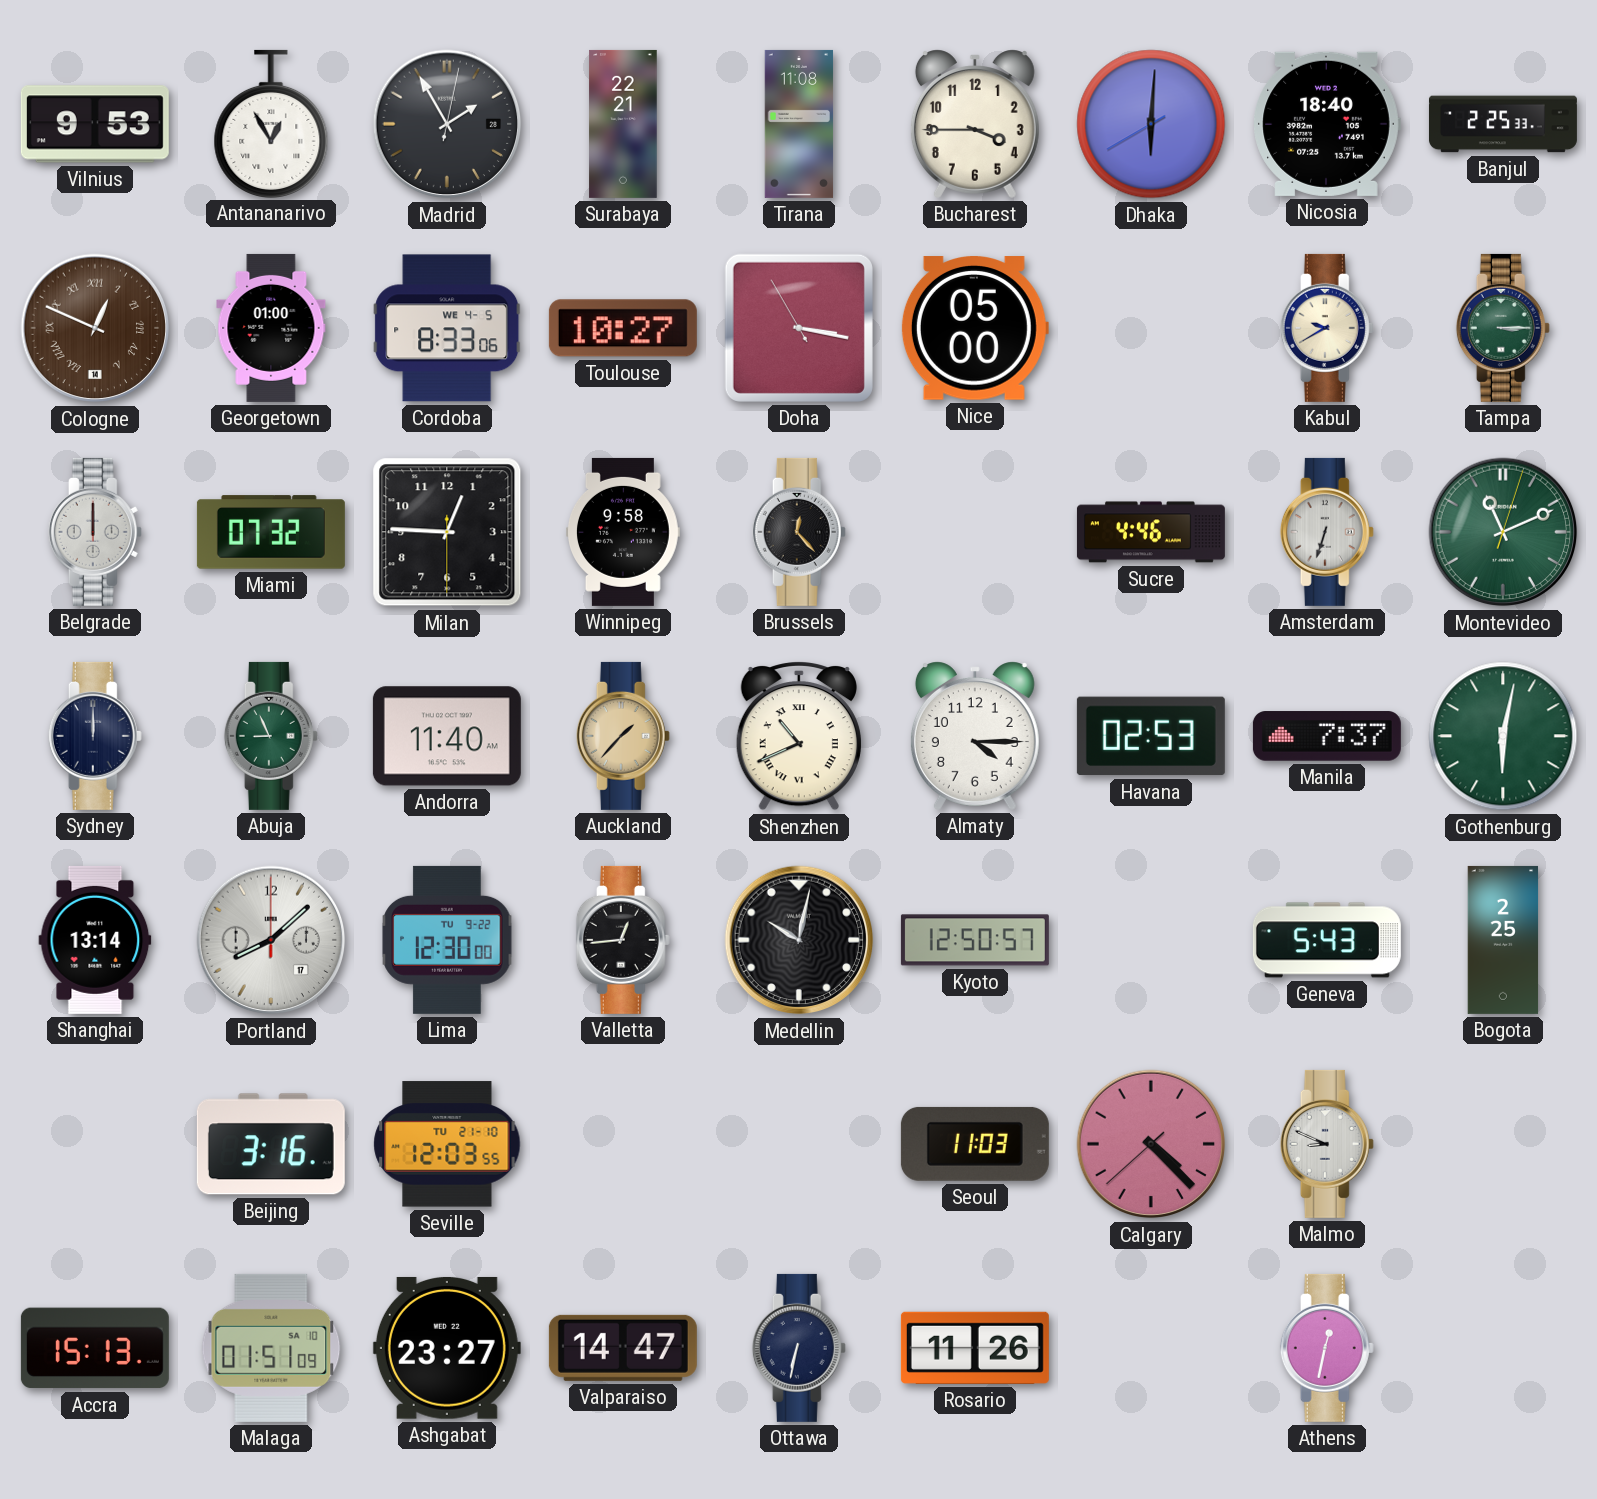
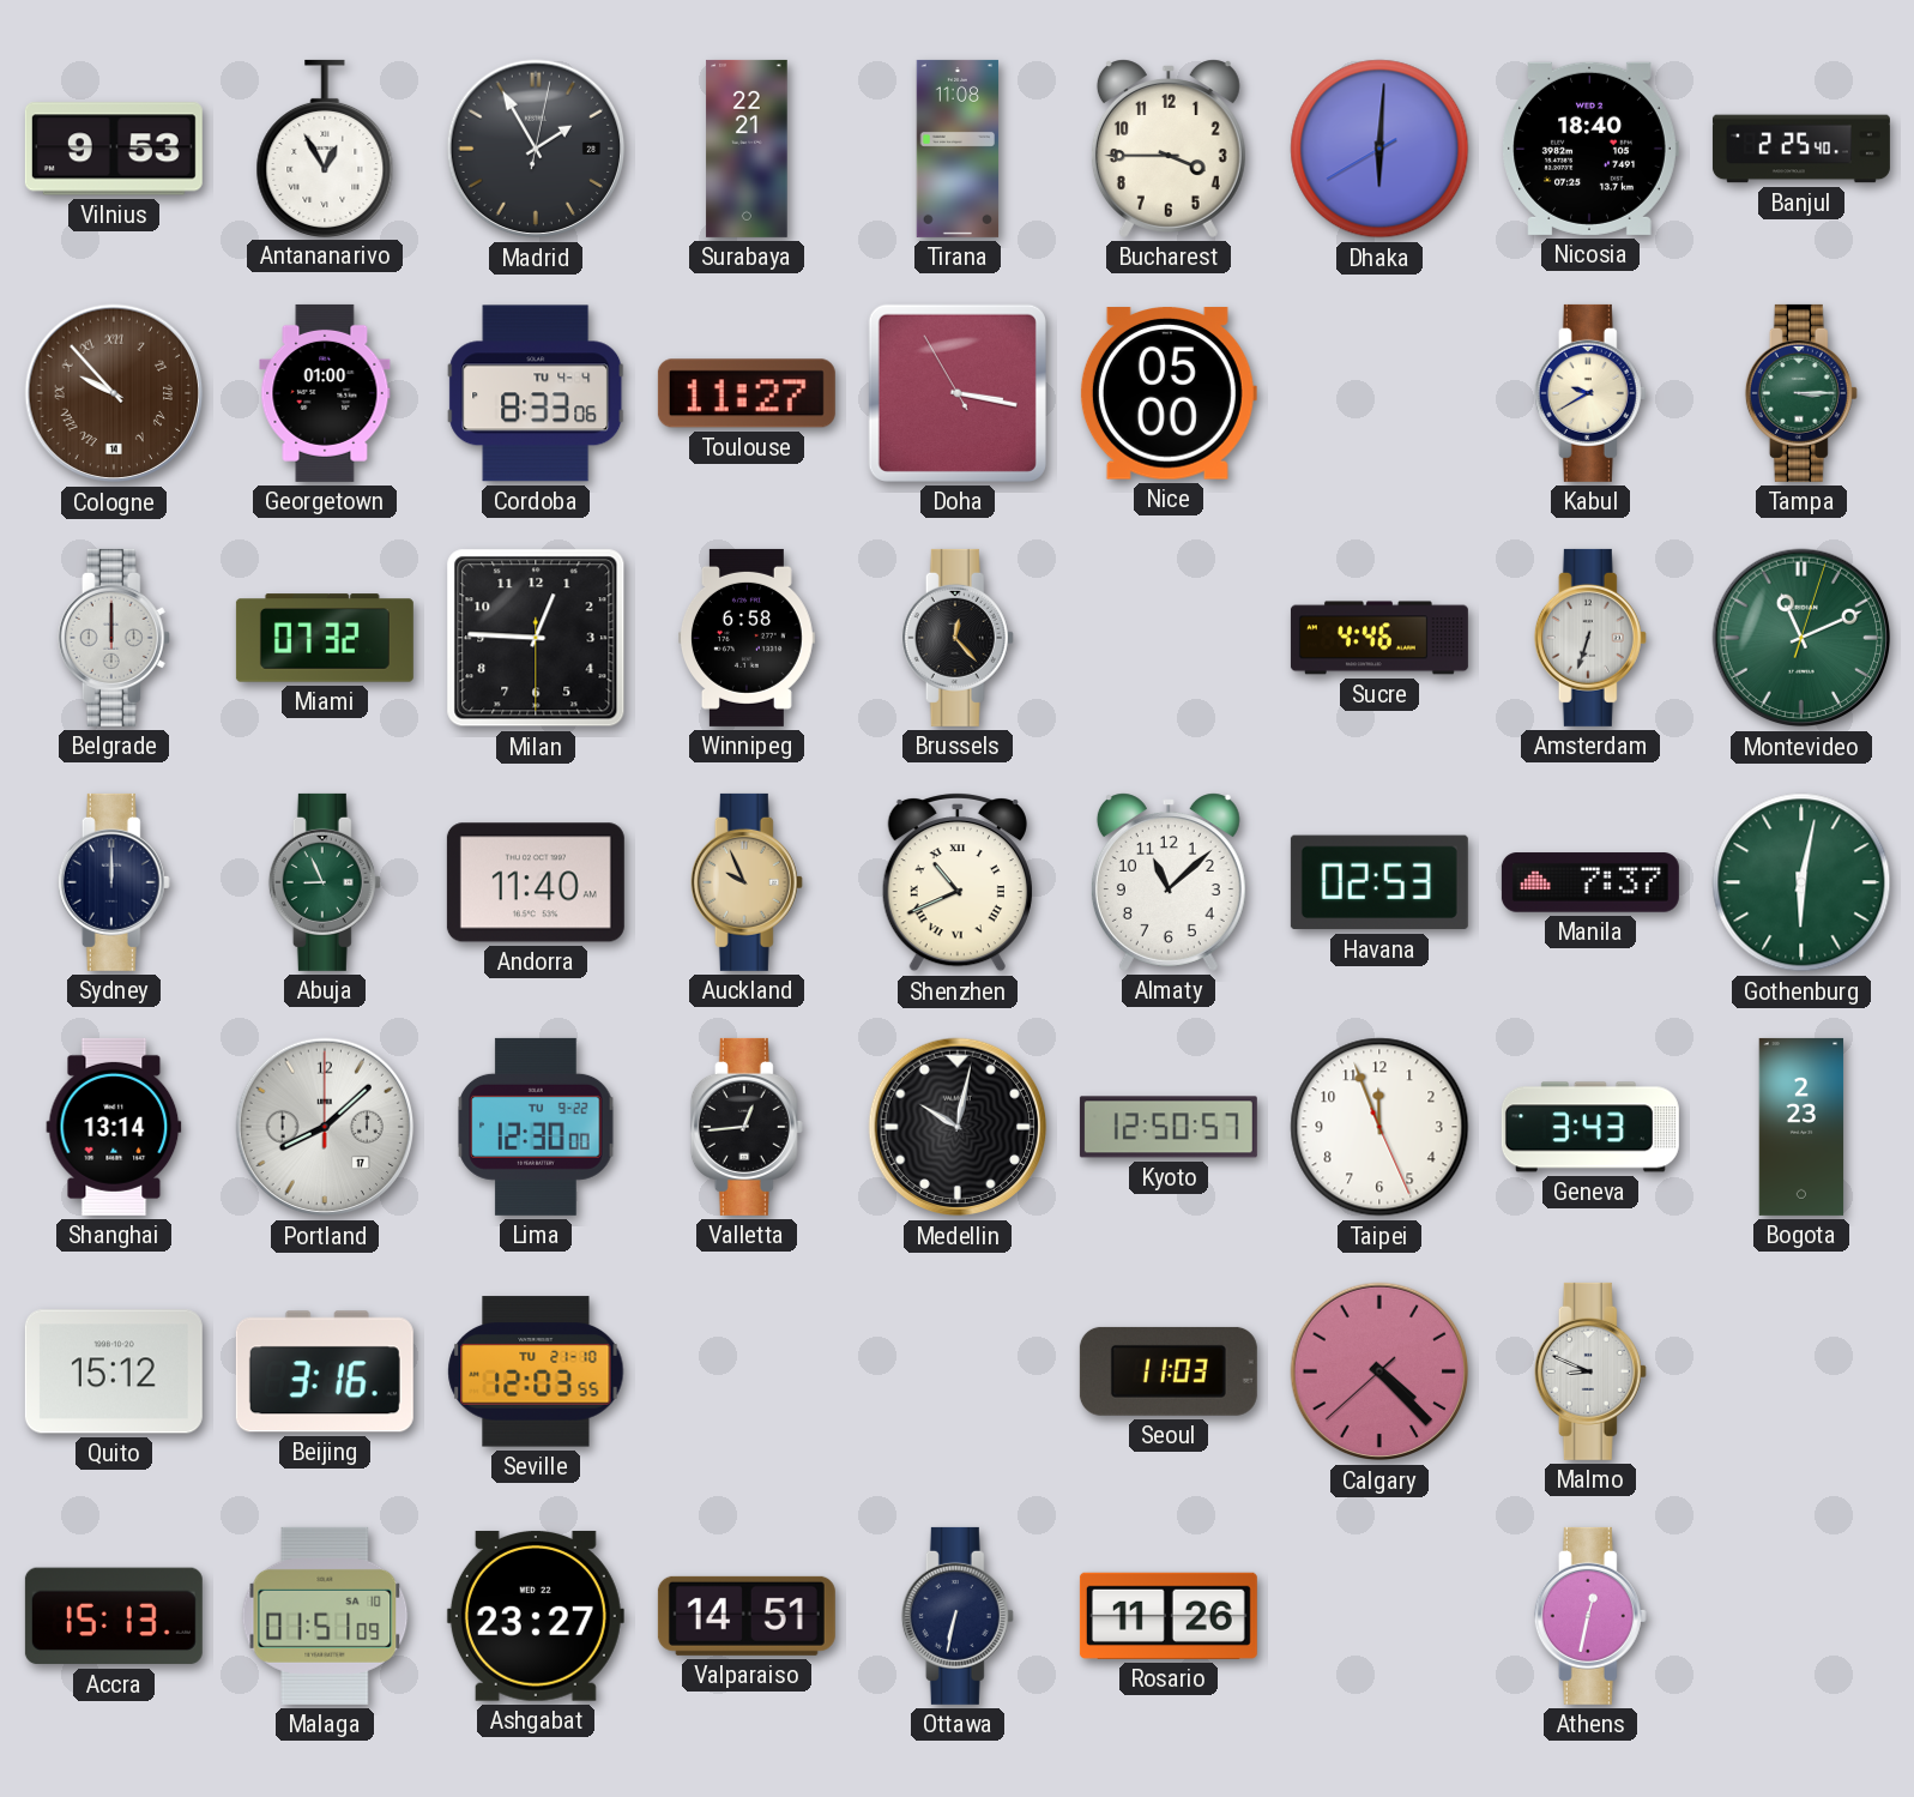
Banjul: 2:25:33 -> 2:25:40 (1801, 149)
Cologne: 12:49 -> 9:53 (114, 393)
Cordoba date: WE 4-5 -> TU 4-4 (536, 393)
Toulouse: 10:27 -> 11:27 (747, 393)
Winnipeg: 9:58 -> 6:58 (748, 638)
Auckland: 1:37 -> 9:56 (747, 882)
Almaty: 4:15 -> 11:08 (1169, 882)
Taipei: none -> 11:56 (1379, 1127)
Geneva: 5:43 -> 3:43 (1590, 1127)
Bogota: 2:25 -> 2:23 (1801, 1127)
Quito: none -> 15:12 (114, 1371)
Valparaiso: 14:47 -> 14:51 (747, 1616)
